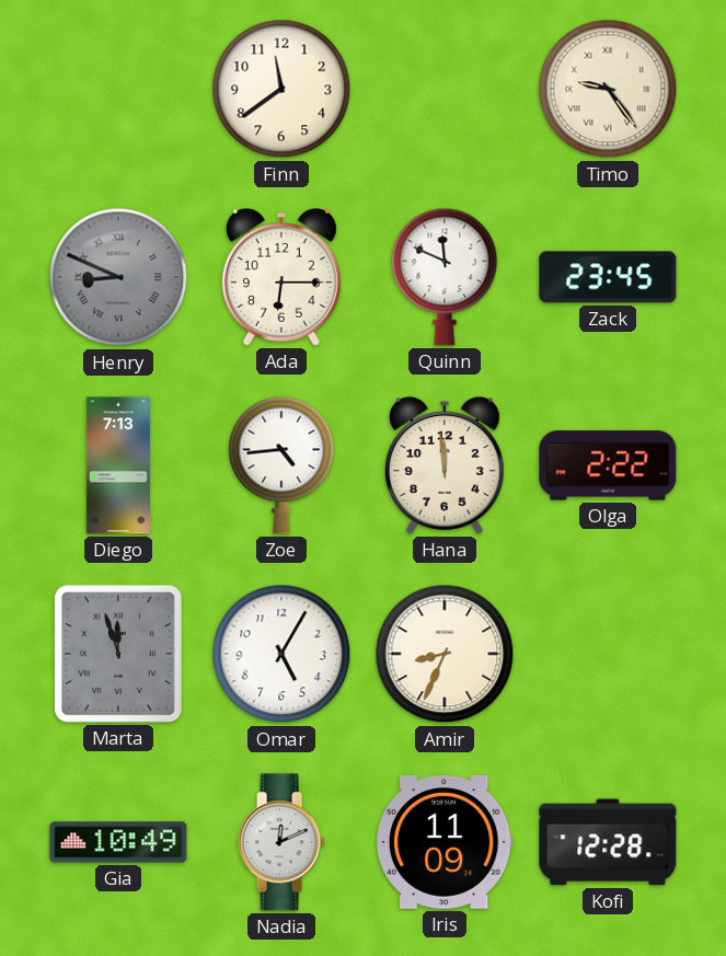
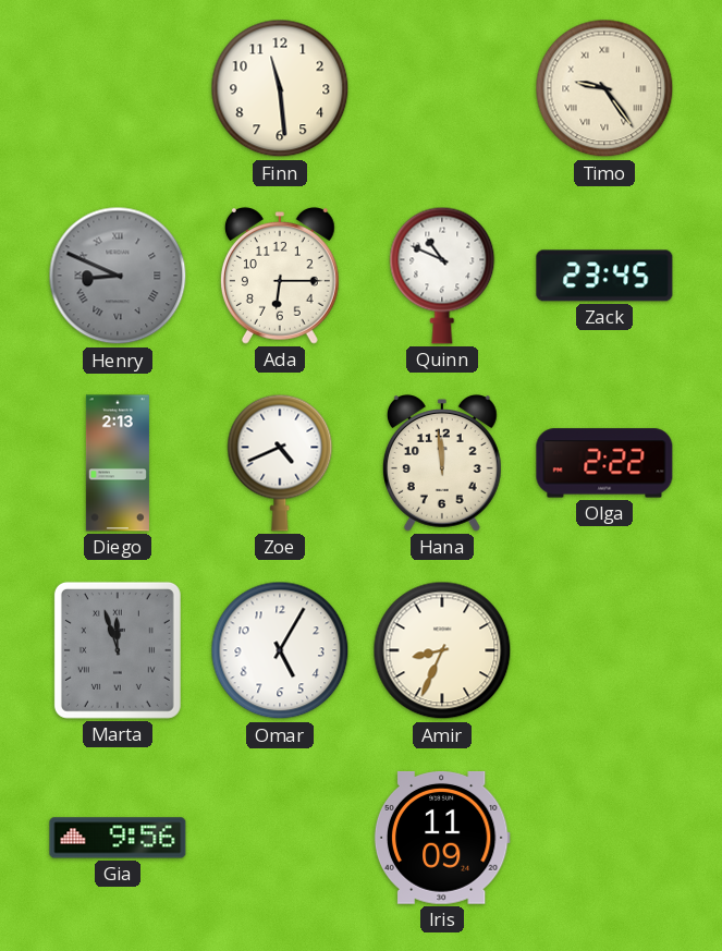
Finn: 11:39 -> 11:29 (280, 88)
Quinn: 11:49 -> 10:49 (442, 276)
Diego: 7:13 -> 2:13 (118, 463)
Zoe: 4:44 -> 4:41 (280, 463)
Gia: 10:49 -> 9:56 (118, 838)
Nadia: 12:11 -> none (281, 842)
Kofi: 12:28 -> none (608, 842)
